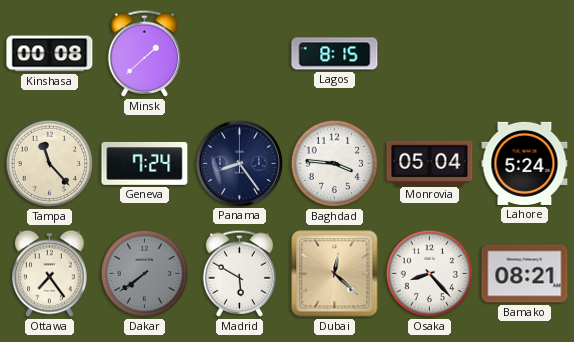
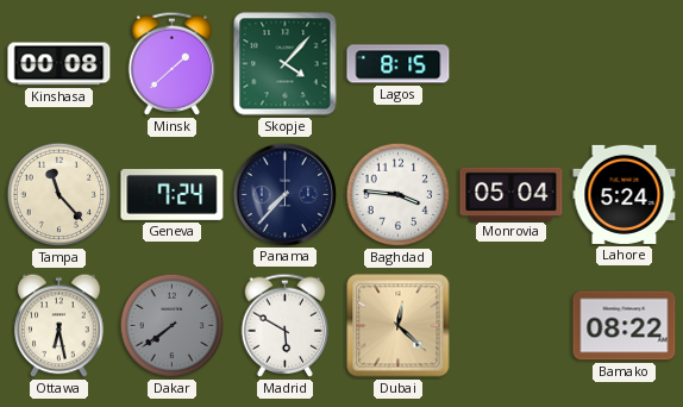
Skopje: none -> 4:07 (286, 64)
Panama: 8:24 -> 7:37 (284, 194)
Ottawa: 7:24 -> 6:28 (59, 326)
Osaka: 8:23 -> none (430, 274)
Bamako: 08:21 -> 08:22 (625, 326)
